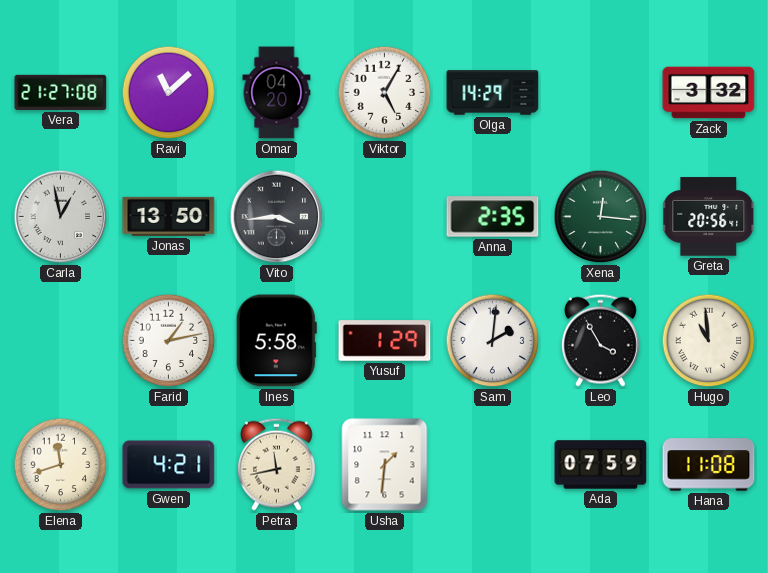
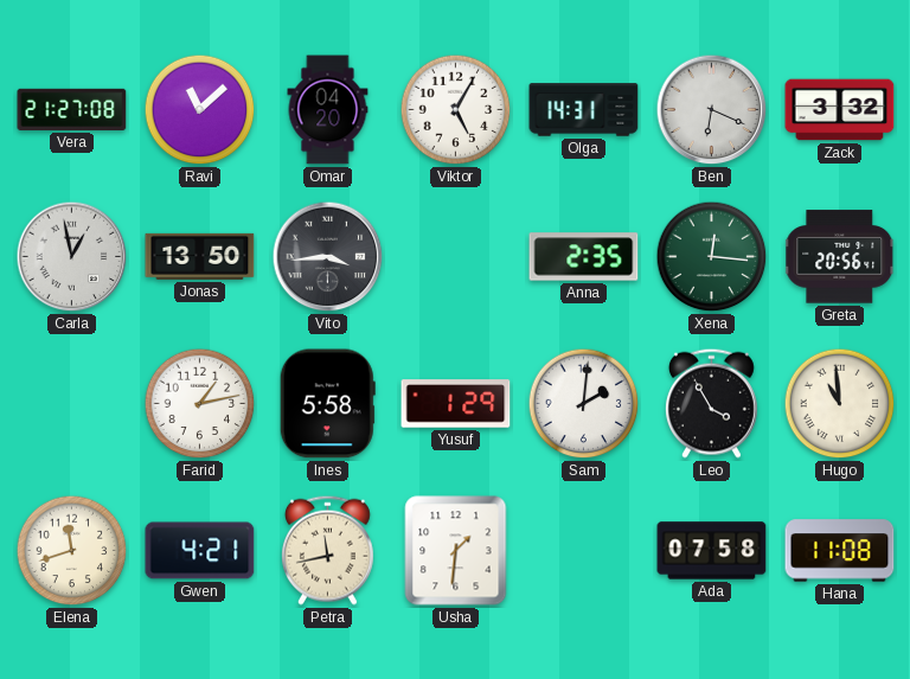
Olga: 14:29 -> 14:31 (584, 110)
Ben: none -> 6:19 (712, 110)
Ada: 07:59 -> 07:58 (712, 551)
